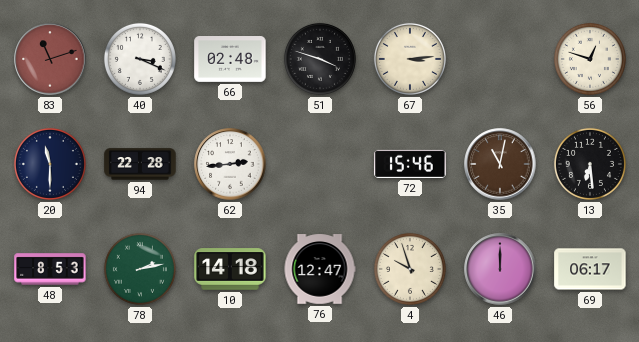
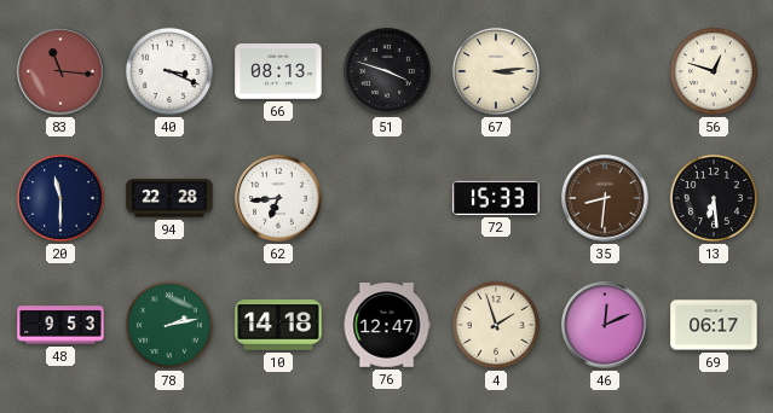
83: 11:12 -> 11:16 (60, 71)
66: 02:48 -> 08:13 (278, 72)
62: 2:44 -> 6:44 (278, 198)
72: 15:46 -> 15:33 (496, 198)
35: 11:02 -> 8:31 (605, 198)
48: 8:53 -> 9:53 (60, 325)
4: 9:57 -> 1:57 (496, 325)
46: 12:00 -> 12:11 (605, 325)
